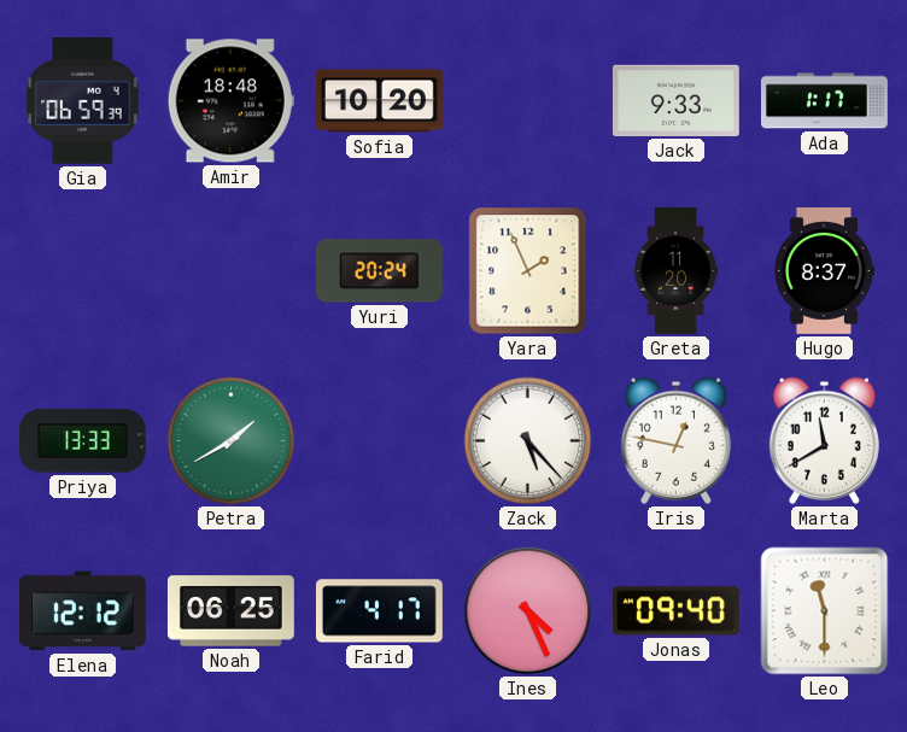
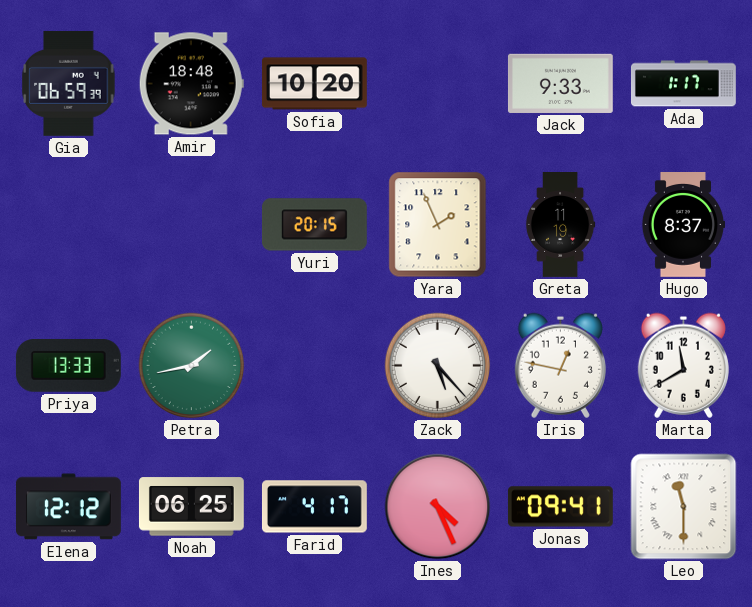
Yuri: 20:24 -> 20:15 (314, 225)
Greta: 11:20 -> 11:19 (560, 225)
Petra: 1:40 -> 1:43 (192, 366)
Jonas: 09:40 -> 09:41 (560, 507)
